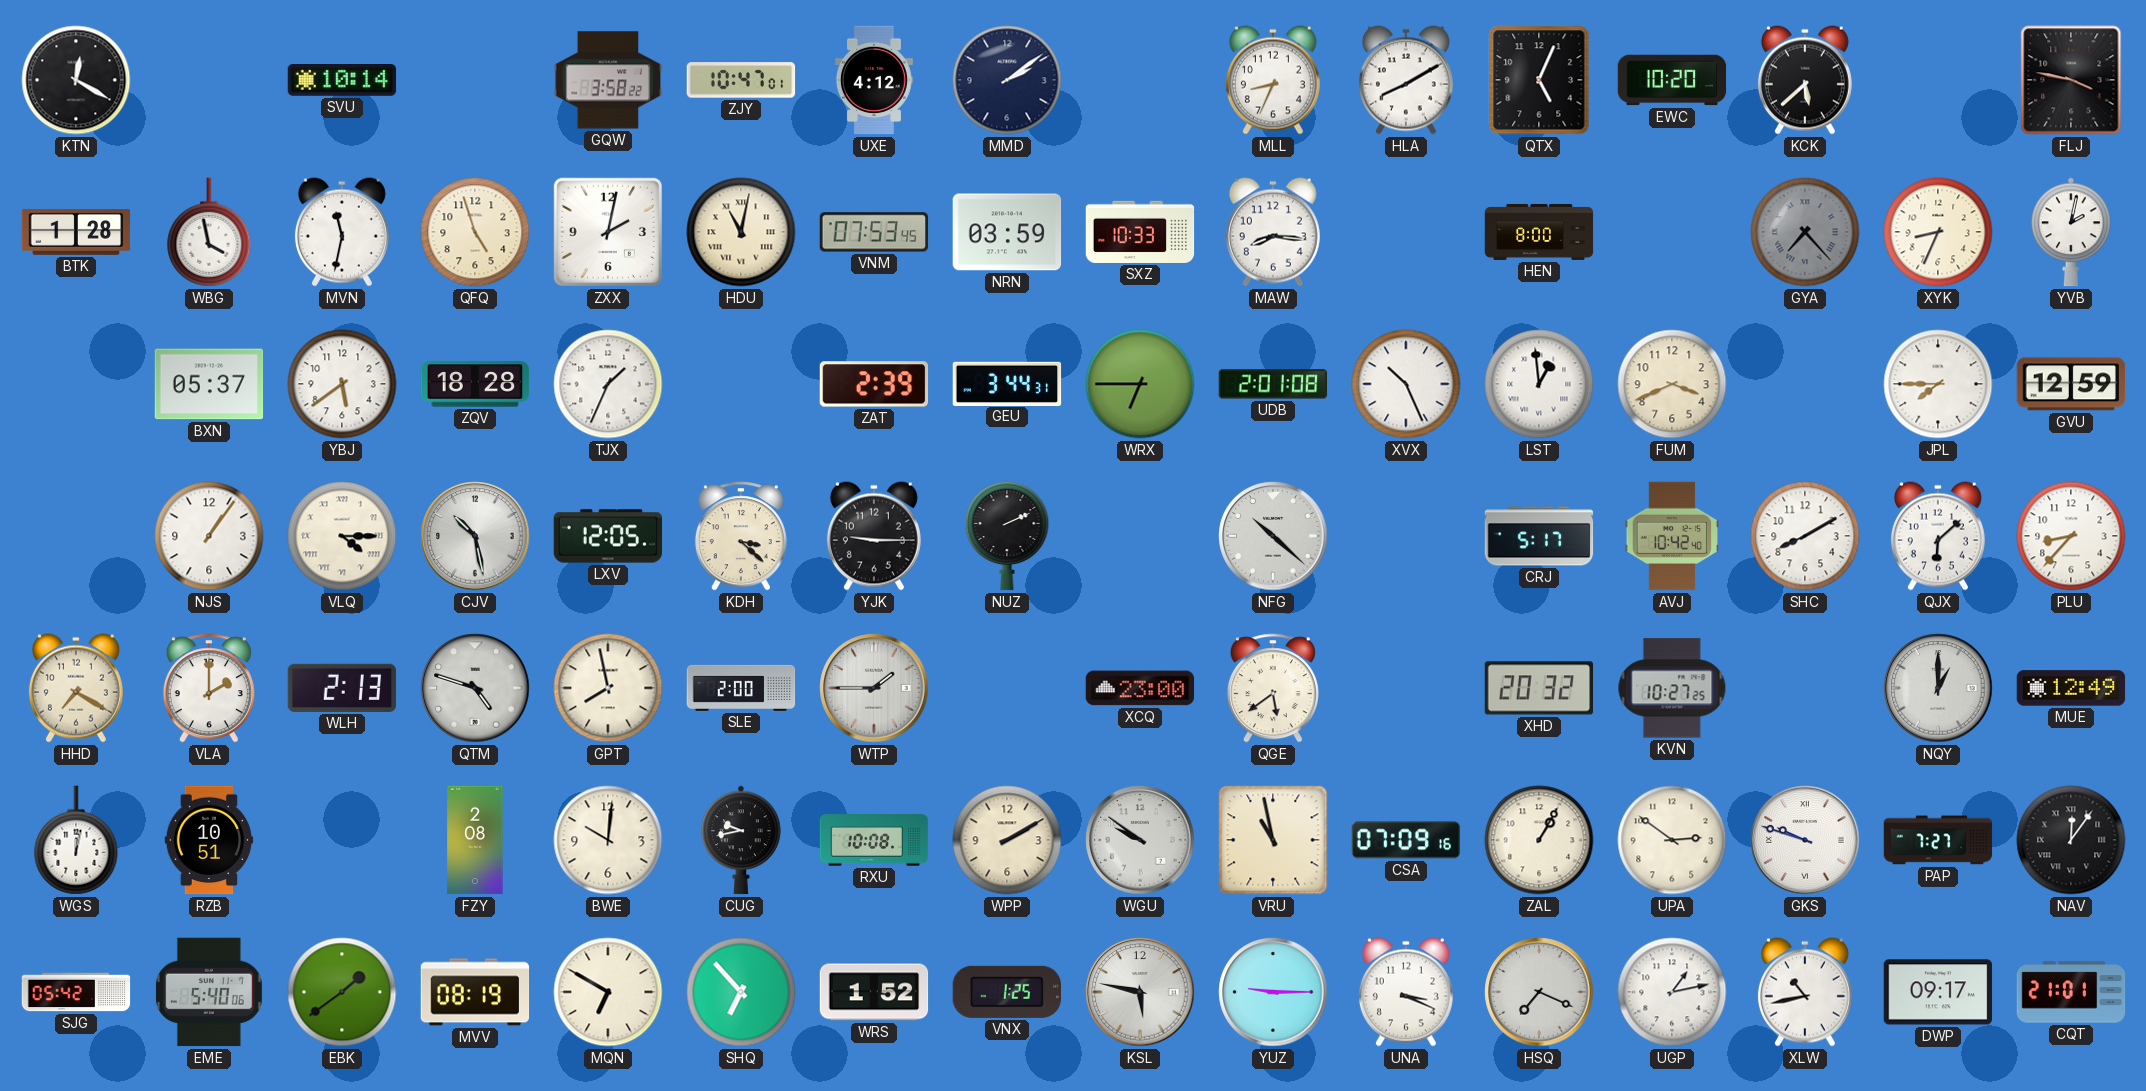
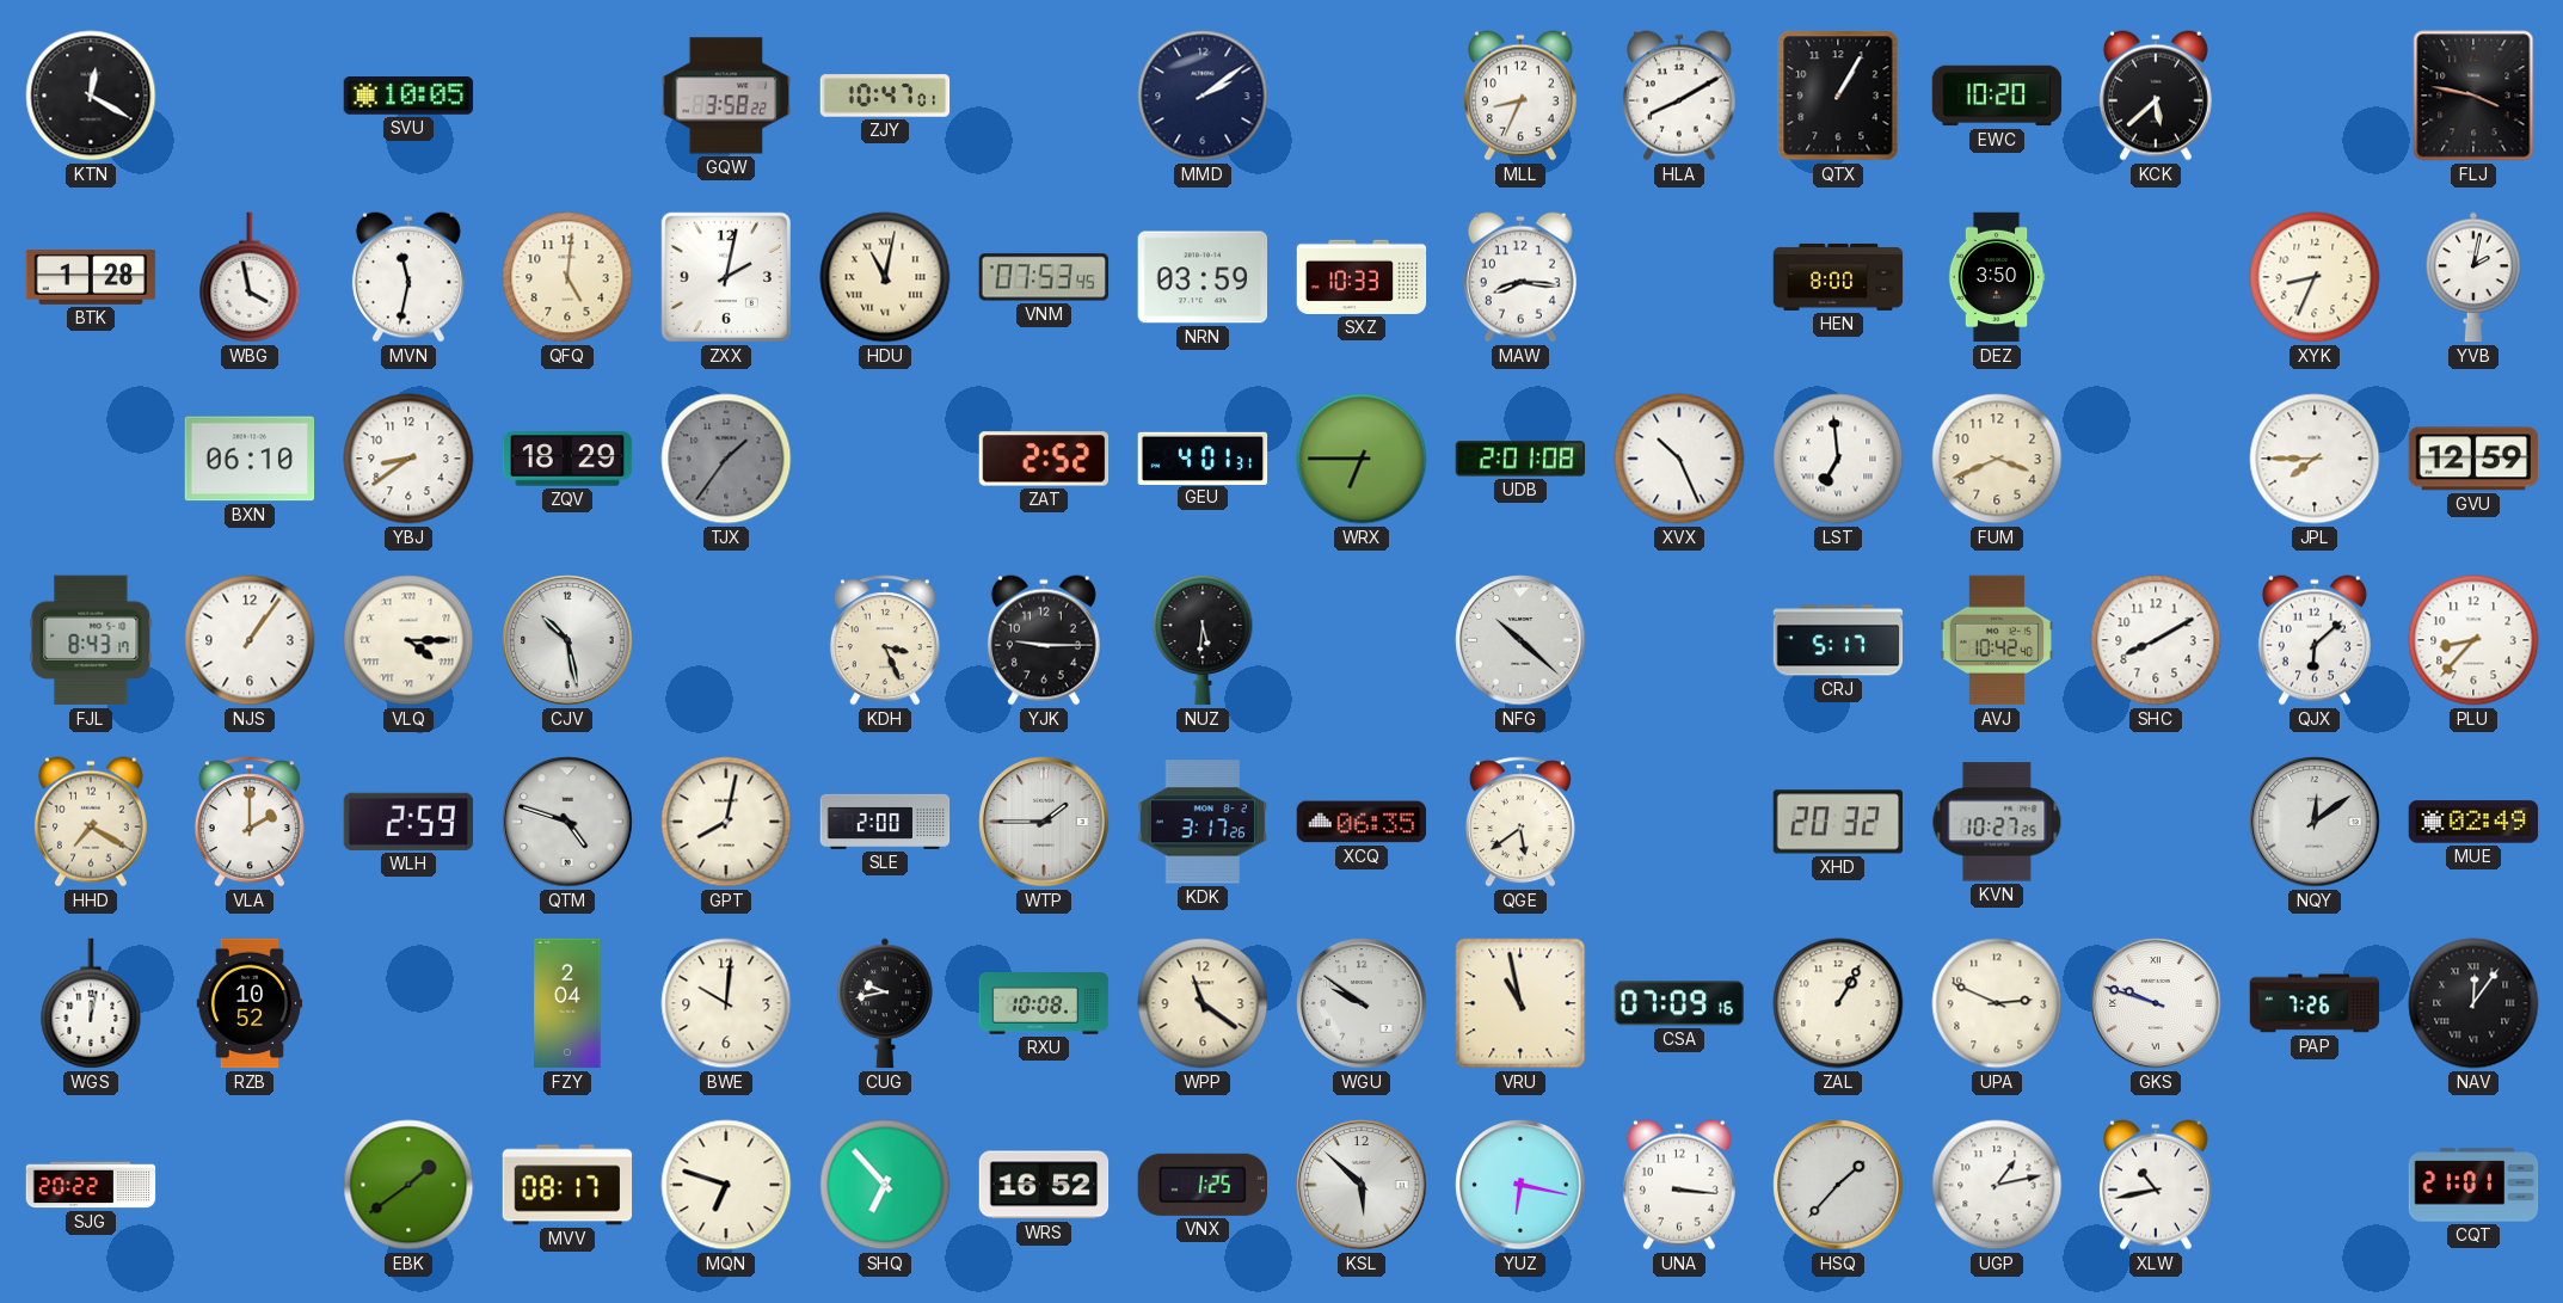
SVU: 10:14 -> 10:05 (408, 97)
UXE: 4:12 -> none (874, 80)
QTX: 5:04 -> 1:05 (1838, 96)
QFQ: 4:57 -> 5:01 (567, 277)
DEZ: none -> 3:50 (1997, 277)
GYA: 7:23 -> none (1805, 232)
BXN: 05:37 -> 06:10 (250, 459)
YBJ: 5:39 -> 8:39 (408, 459)
ZQV: 18:28 -> 18:29 (567, 459)
TJX: 1:34 -> 1:36 (726, 459)
TJX dial: white -> grey (726, 459)
ZAT: 2:39 -> 2:52 (1044, 459)
GEU: 3:44 -> 4:01 (1203, 457)
LST: 12:59 -> 6:59 (1838, 459)
FJL: none -> 8:43 (91, 640)
LXV: 12:05 -> none (608, 536)
KDH: 3:22 -> 3:26 (885, 640)
NUZ: 2:11 -> 5:31 (1203, 641)
WLH: 2:13 -> 2:59 (408, 822)
GPT: 7:58 -> 8:02 (726, 822)
KDK: none -> 3:17 (1203, 822)
XCQ: 23:00 -> 06:35 (1362, 822)
NQY: 1:00 -> 12:09 (2315, 822)
MUE: 12:49 -> 02:49 (2473, 822)
RZB: 10:51 -> 10:52 (250, 1003)
FZY: 2:08 -> 2:04 (567, 1003)
WPP: 2:10 -> 11:21 (1203, 1003)
UPA: 2:51 -> 2:49 (1997, 1003)
PAP: 7:27 -> 7:26 (2315, 1003)
SJG: 05:42 -> 20:22 (91, 1185)
EME: 5:40 -> none (209, 992)
MVV: 08:19 -> 08:17 (567, 1185)
MQN: 6:50 -> 6:48 (726, 1185)
WRS: 1:52 -> 16:52 (1044, 1185)
KSL: 5:47 -> 5:52 (1362, 1185)
YUZ: 9:15 -> 6:17 (1520, 1185)
UNA: 3:19 -> 3:16 (1679, 1185)
HSQ: 7:19 -> 1:37 (1838, 1185)
DWP: 09:17 -> none (1938, 992)
